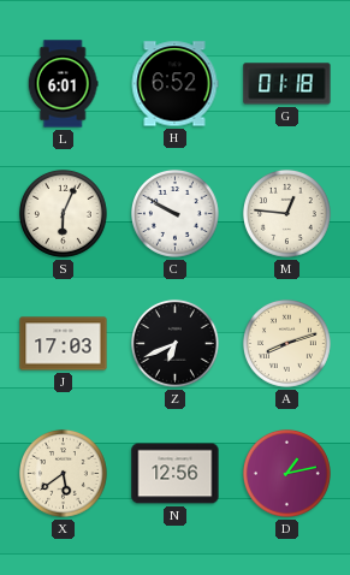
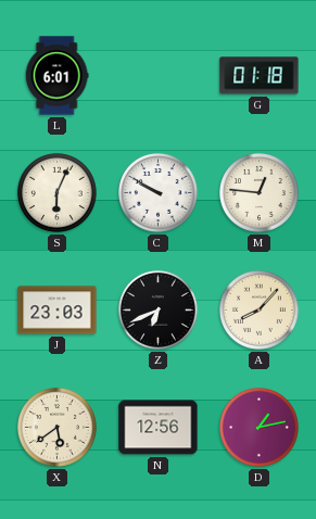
H: 6:52 -> none (174, 84)
J: 17:03 -> 23:03 (58, 311)
A: 8:12 -> 8:07 (258, 309)
